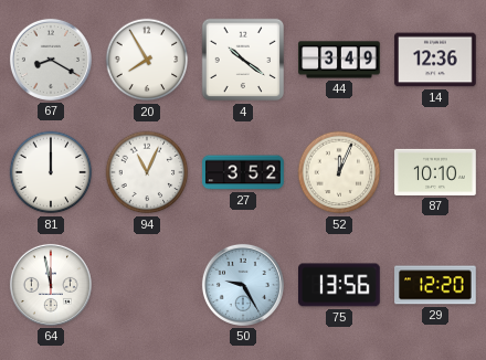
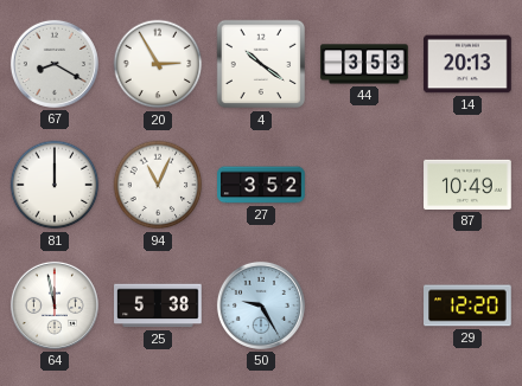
20: 7:55 -> 2:55 (158, 64)
44: 3:49 -> 3:53 (364, 64)
14: 12:36 -> 20:13 (467, 64)
52: 12:04 -> none (339, 172)
87: 10:10 -> 10:49 (467, 185)
25: none -> 5:38 (158, 305)
75: 13:56 -> none (340, 285)
